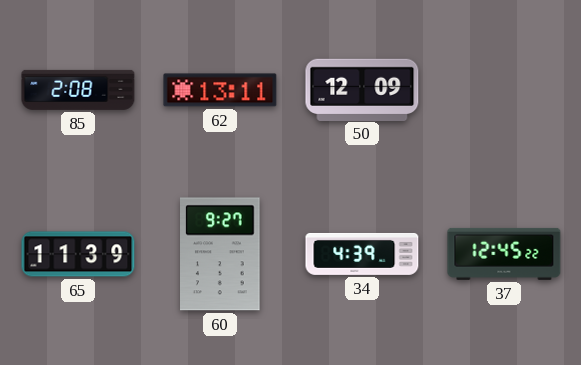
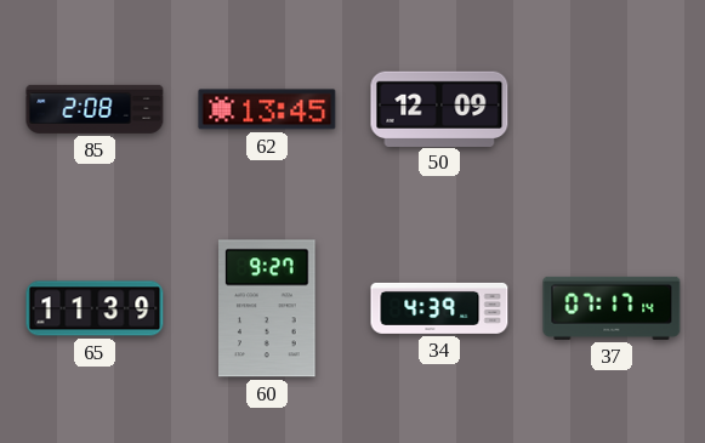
62: 13:11 -> 13:45 (267, 109)
37: 12:45 -> 07:17 (612, 308)
